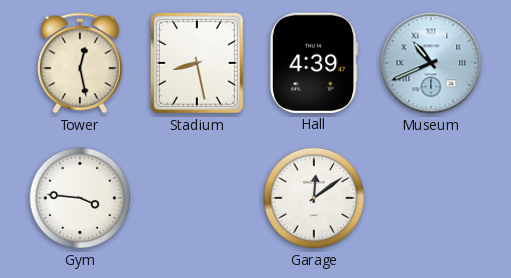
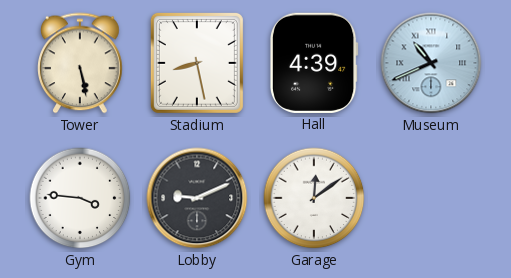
Tower: 12:28 -> 5:28 (81, 63)
Lobby: none -> 9:11 (197, 198)
